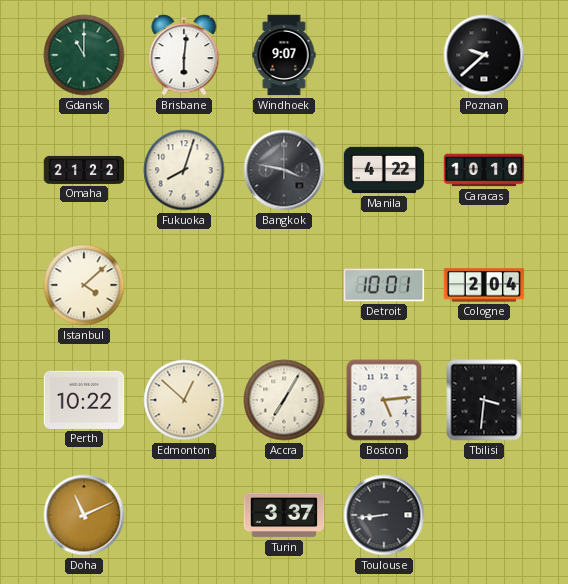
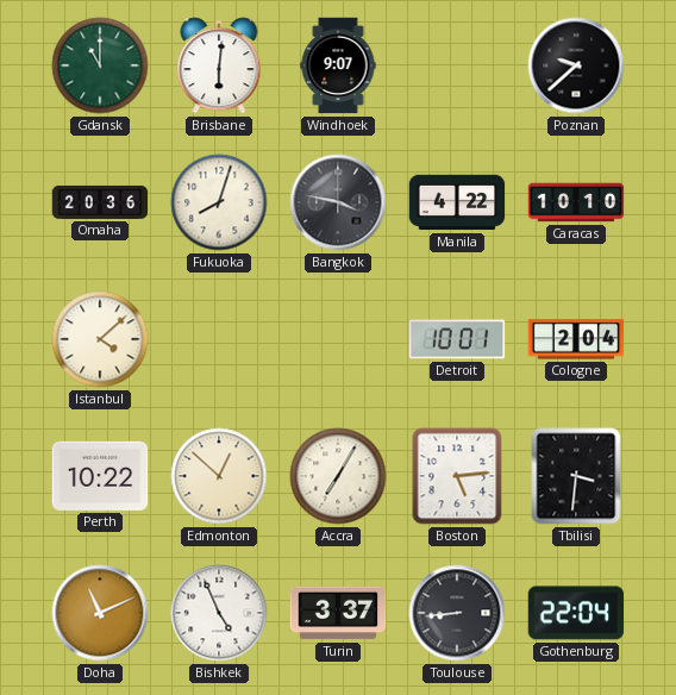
Omaha: 21:22 -> 20:36 (100, 202)
Bishkek: none -> 4:56 (219, 613)
Gothenburg: none -> 22:04 (576, 613)
